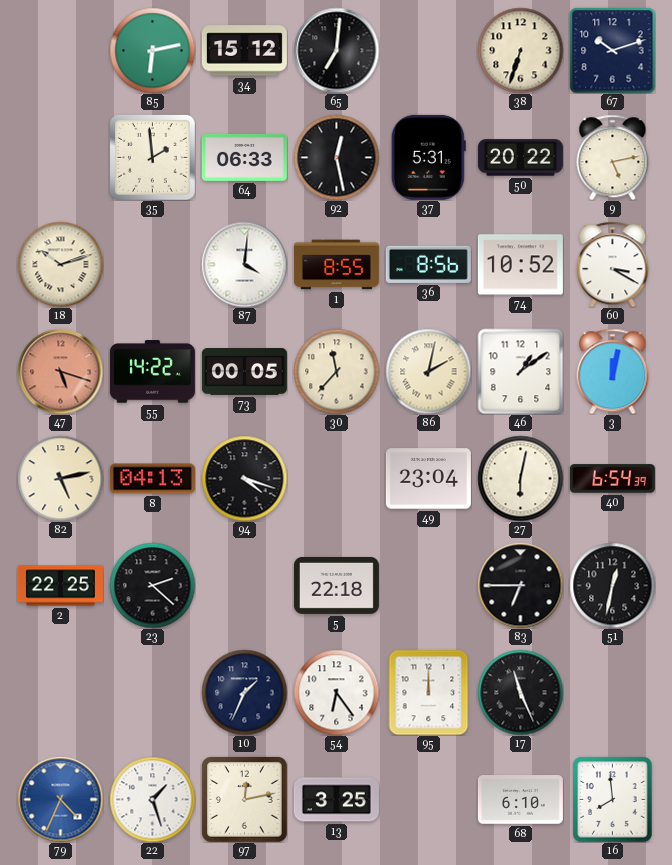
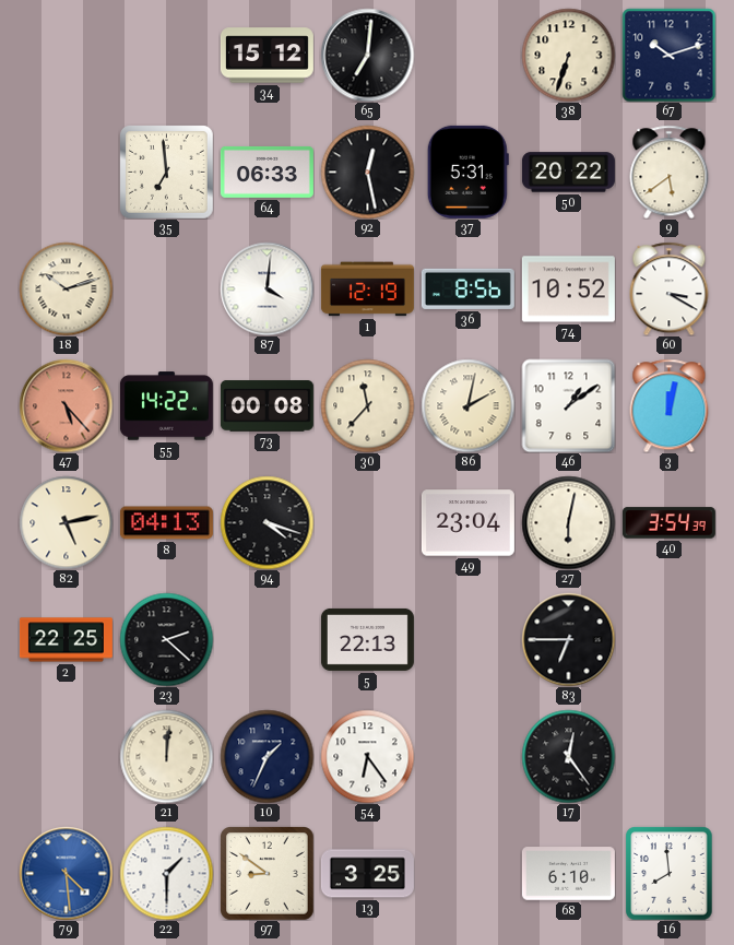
85: 6:13 -> none (152, 50)
35: 1:59 -> 6:59 (166, 172)
9: 5:13 -> 5:39 (670, 172)
1: 8:55 -> 12:19 (367, 290)
47: 5:18 -> 5:23 (66, 405)
73: 00:05 -> 00:08 (267, 406)
40: 6:54 -> 3:54 (668, 523)
5: 22:18 -> 22:13 (367, 639)
51: 12:32 -> none (612, 585)
21: none -> 12:01 (166, 756)
95: 12:00 -> none (429, 692)
17: 11:26 -> 12:24 (568, 756)
79: 4:34 -> 4:29 (66, 873)
22: 1:27 -> 1:30 (166, 873)
97: 12:13 -> 8:51 (267, 873)
